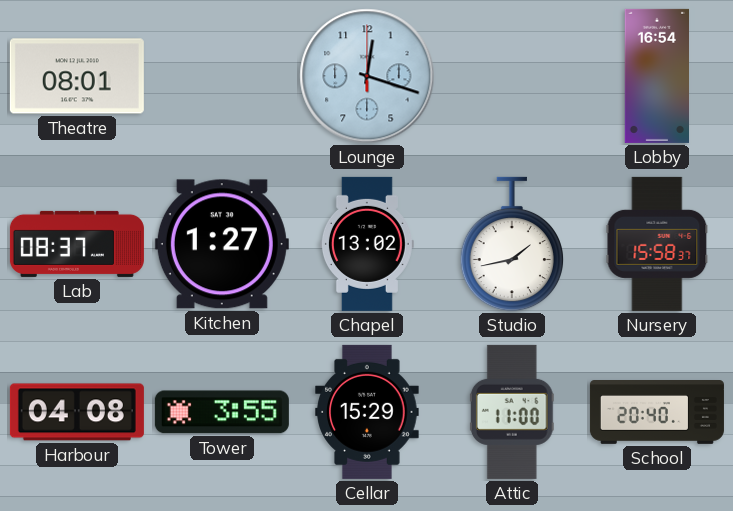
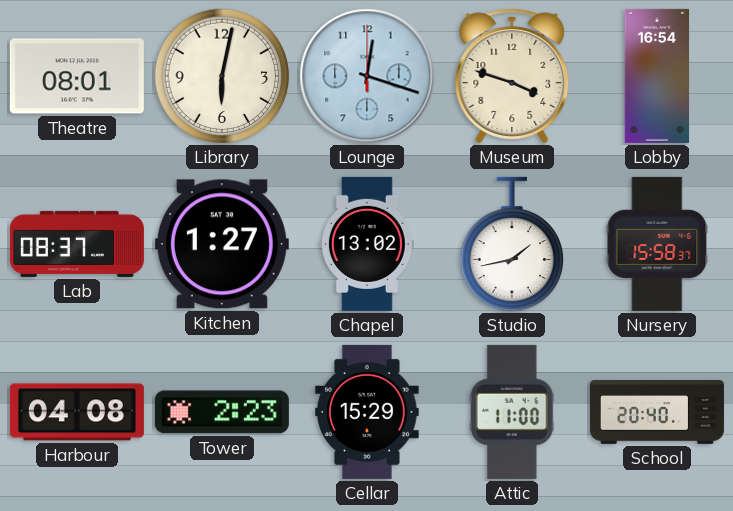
Library: none -> 6:02 (222, 76)
Museum: none -> 3:48 (512, 76)
Tower: 3:55 -> 2:23 (222, 412)
